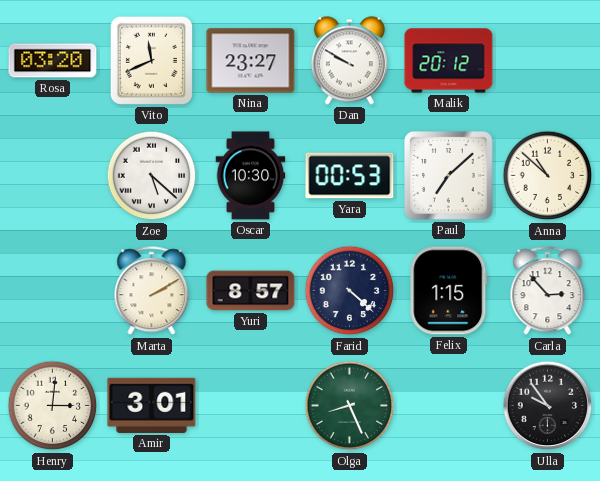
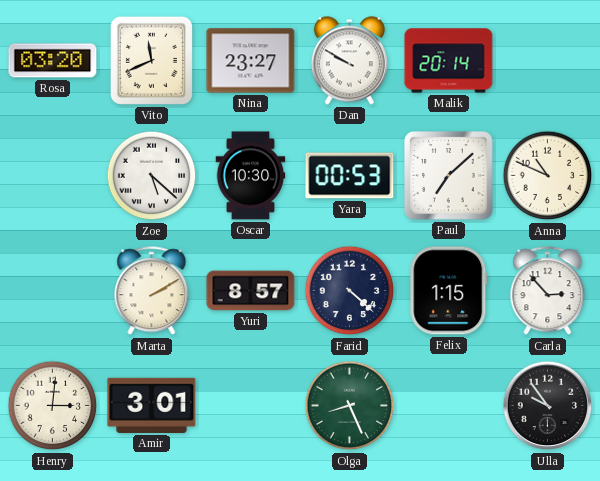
Malik: 20:12 -> 20:14 (449, 61)
Anna: 10:52 -> 10:49 (548, 176)
